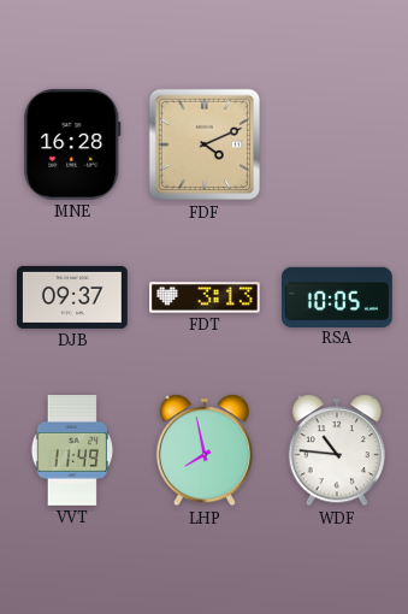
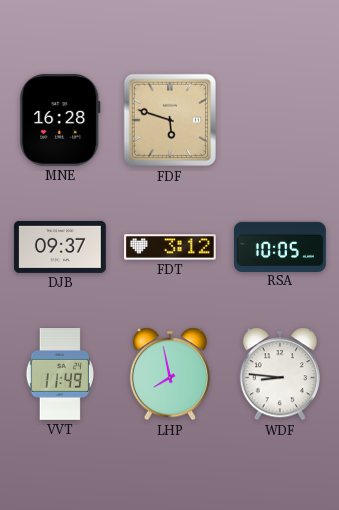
FDF: 4:11 -> 5:48 (170, 120)
FDT: 3:13 -> 3:12 (171, 247)
WDF: 10:46 -> 8:46 (280, 374)
